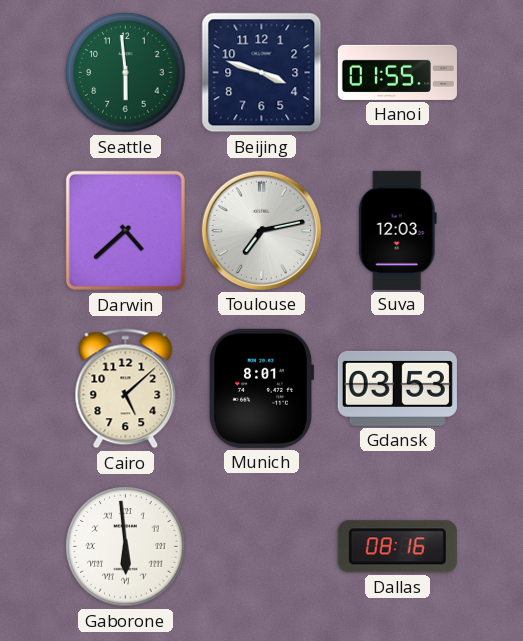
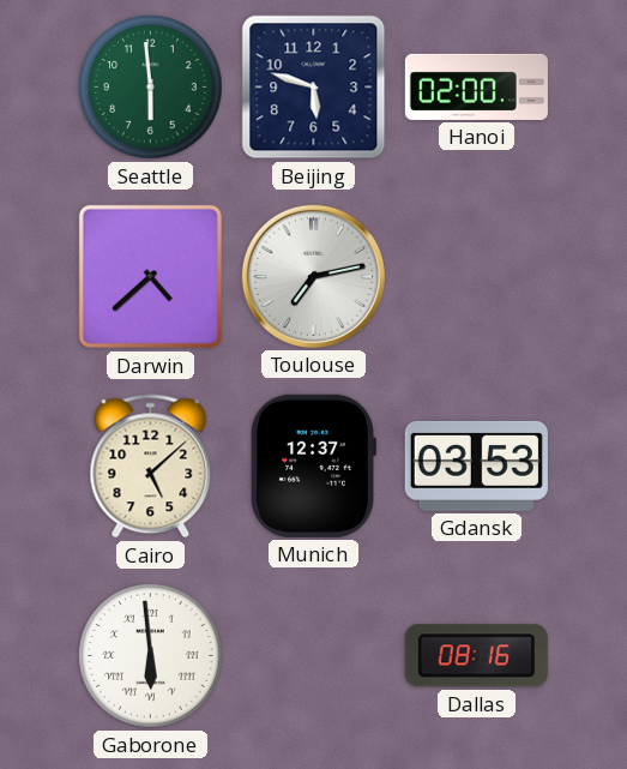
Beijing: 3:48 -> 5:48 (314, 88)
Hanoi: 01:55 -> 02:00 (476, 86)
Suva: 12:03 -> none (397, 230)
Munich: 8:01 -> 12:37 (314, 465)
